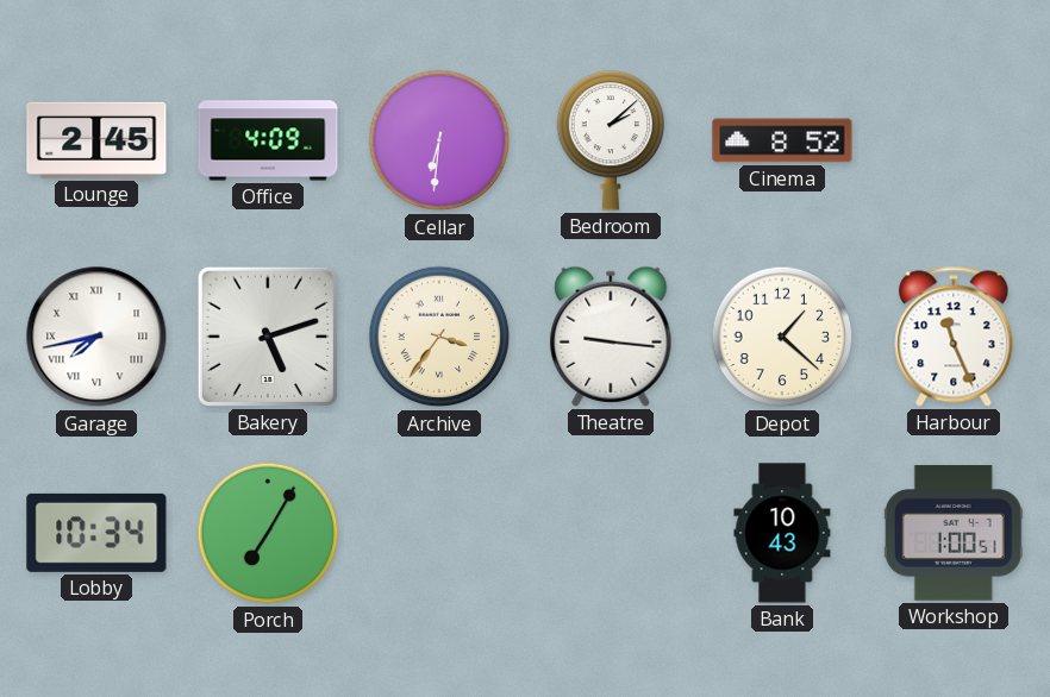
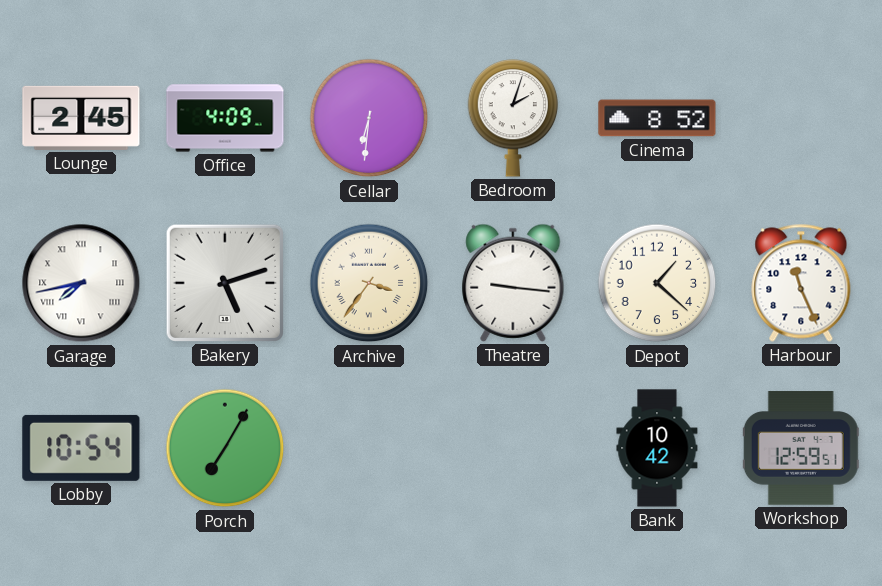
Bedroom: 2:08 -> 2:03 (513, 118)
Lobby: 10:34 -> 10:54 (81, 448)
Bank: 10:43 -> 10:42 (657, 448)
Workshop: 1:00 -> 12:59 (801, 448)
